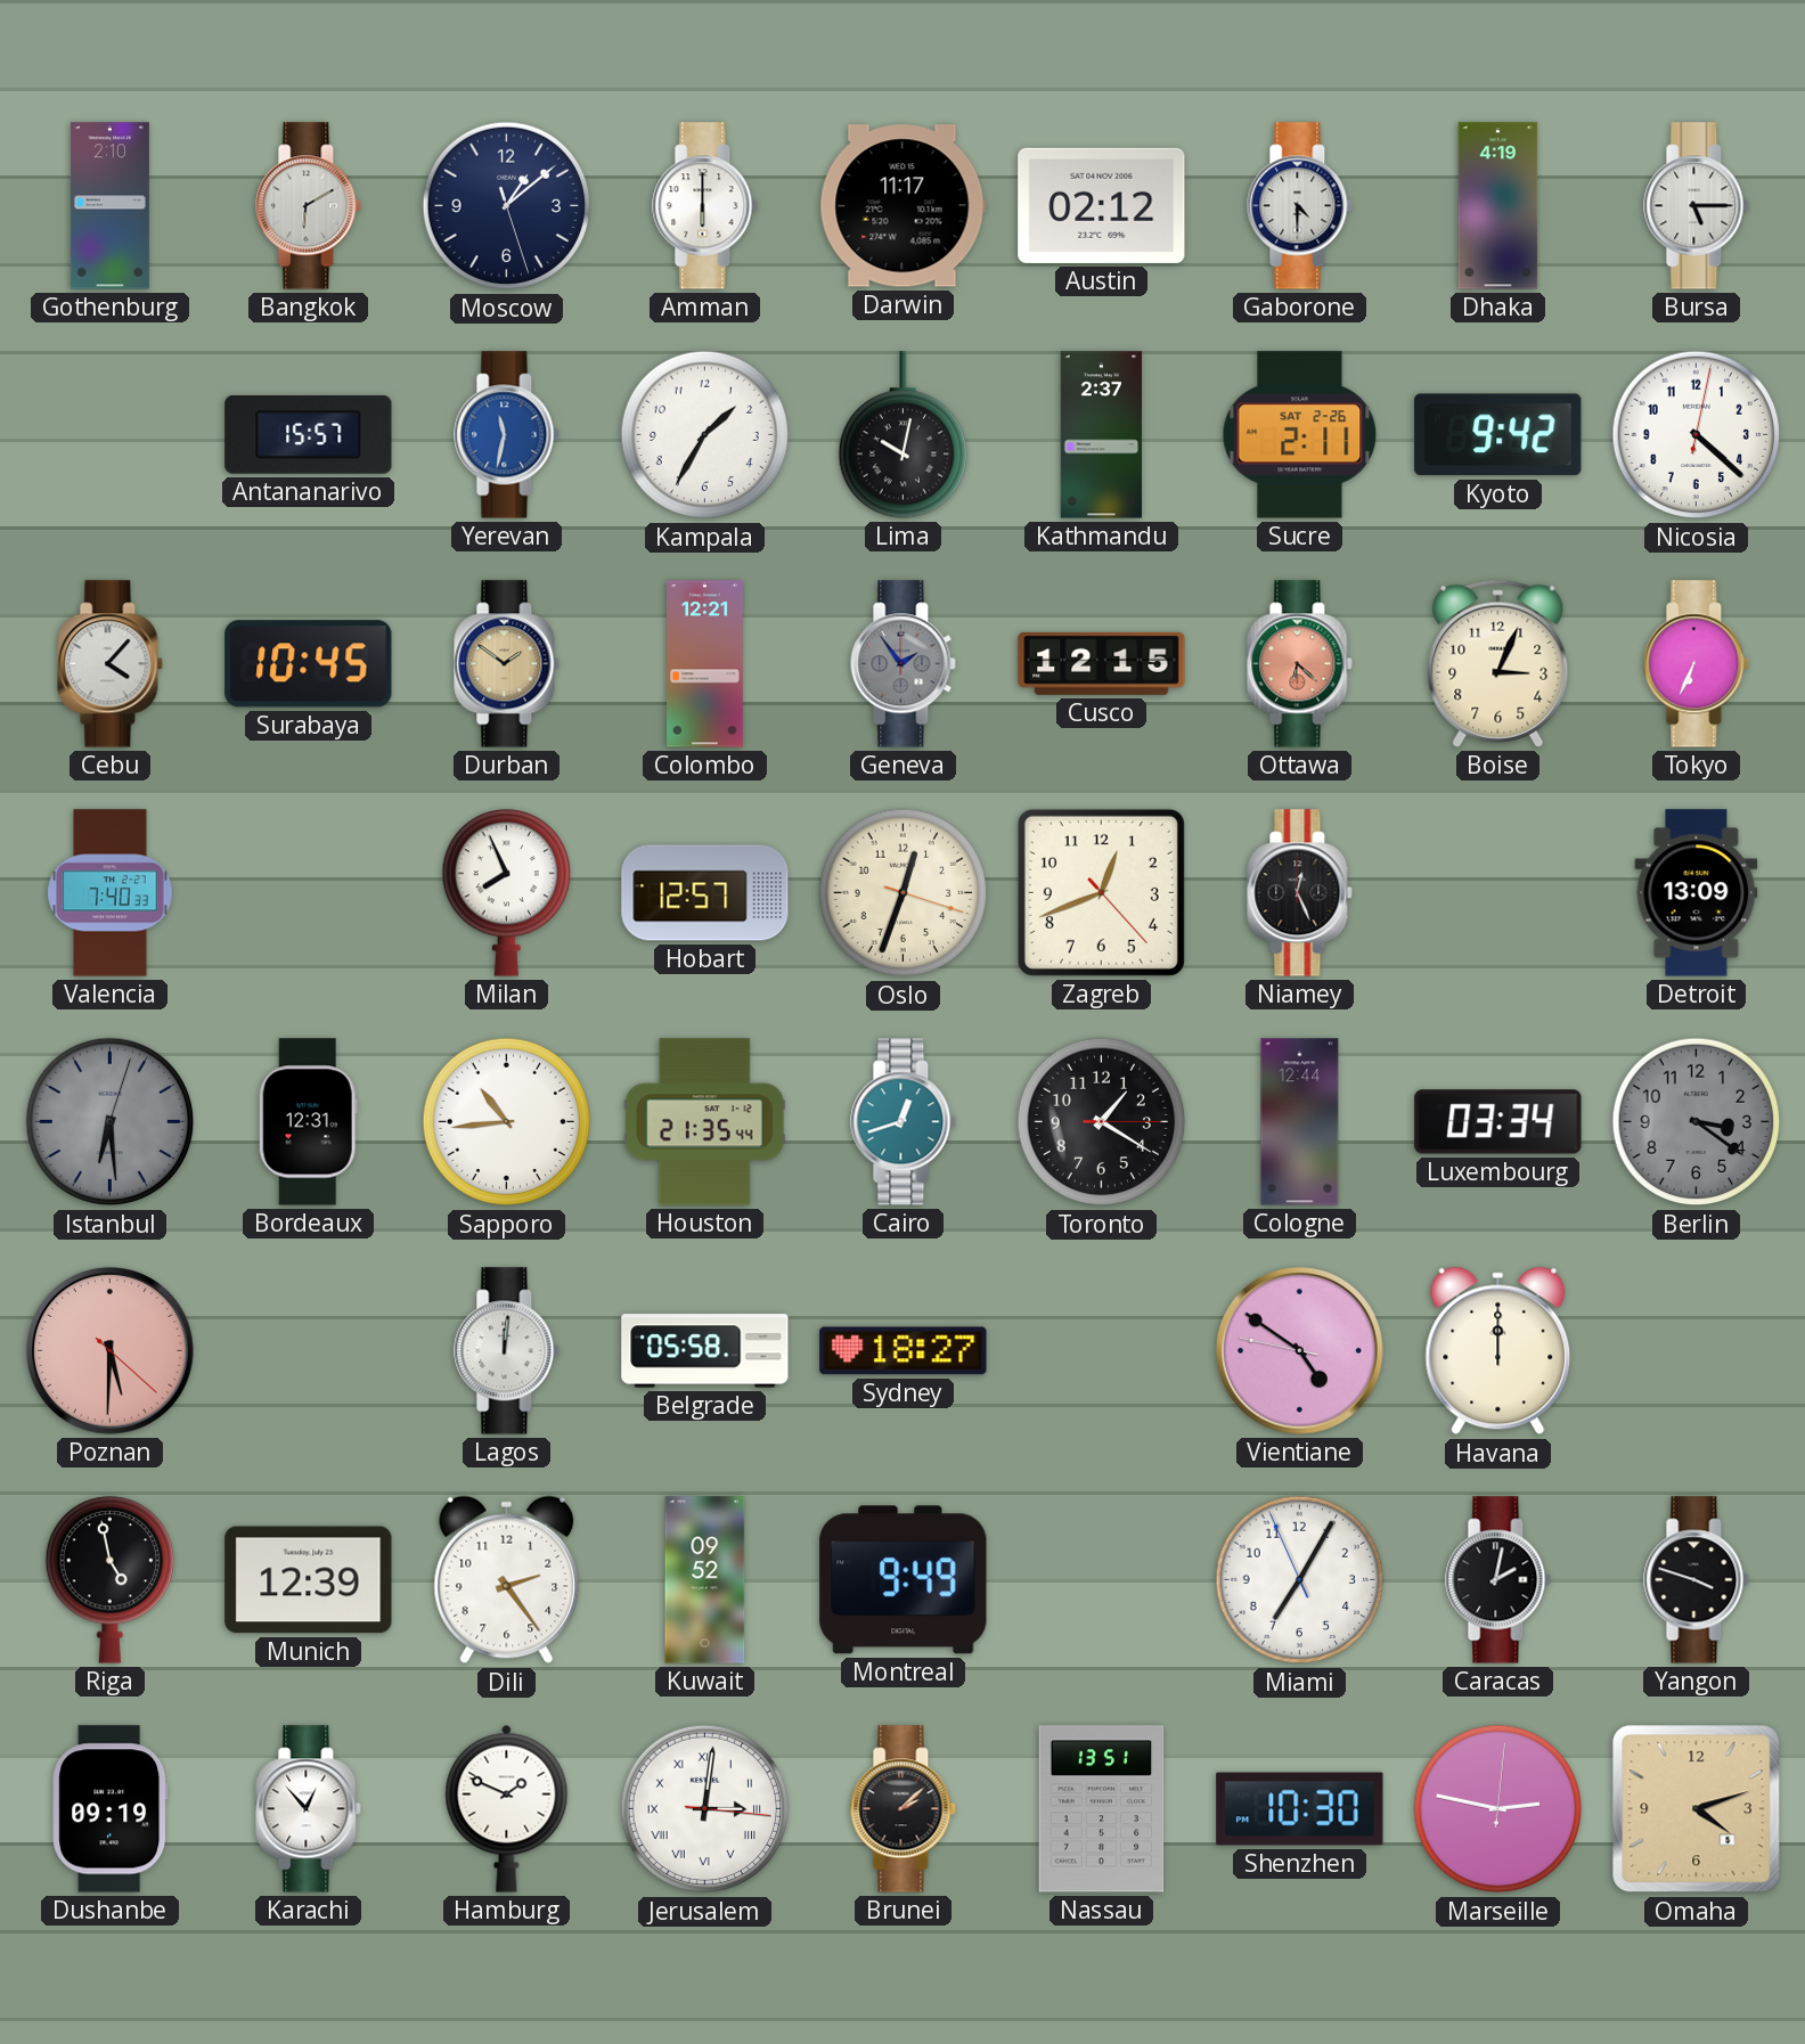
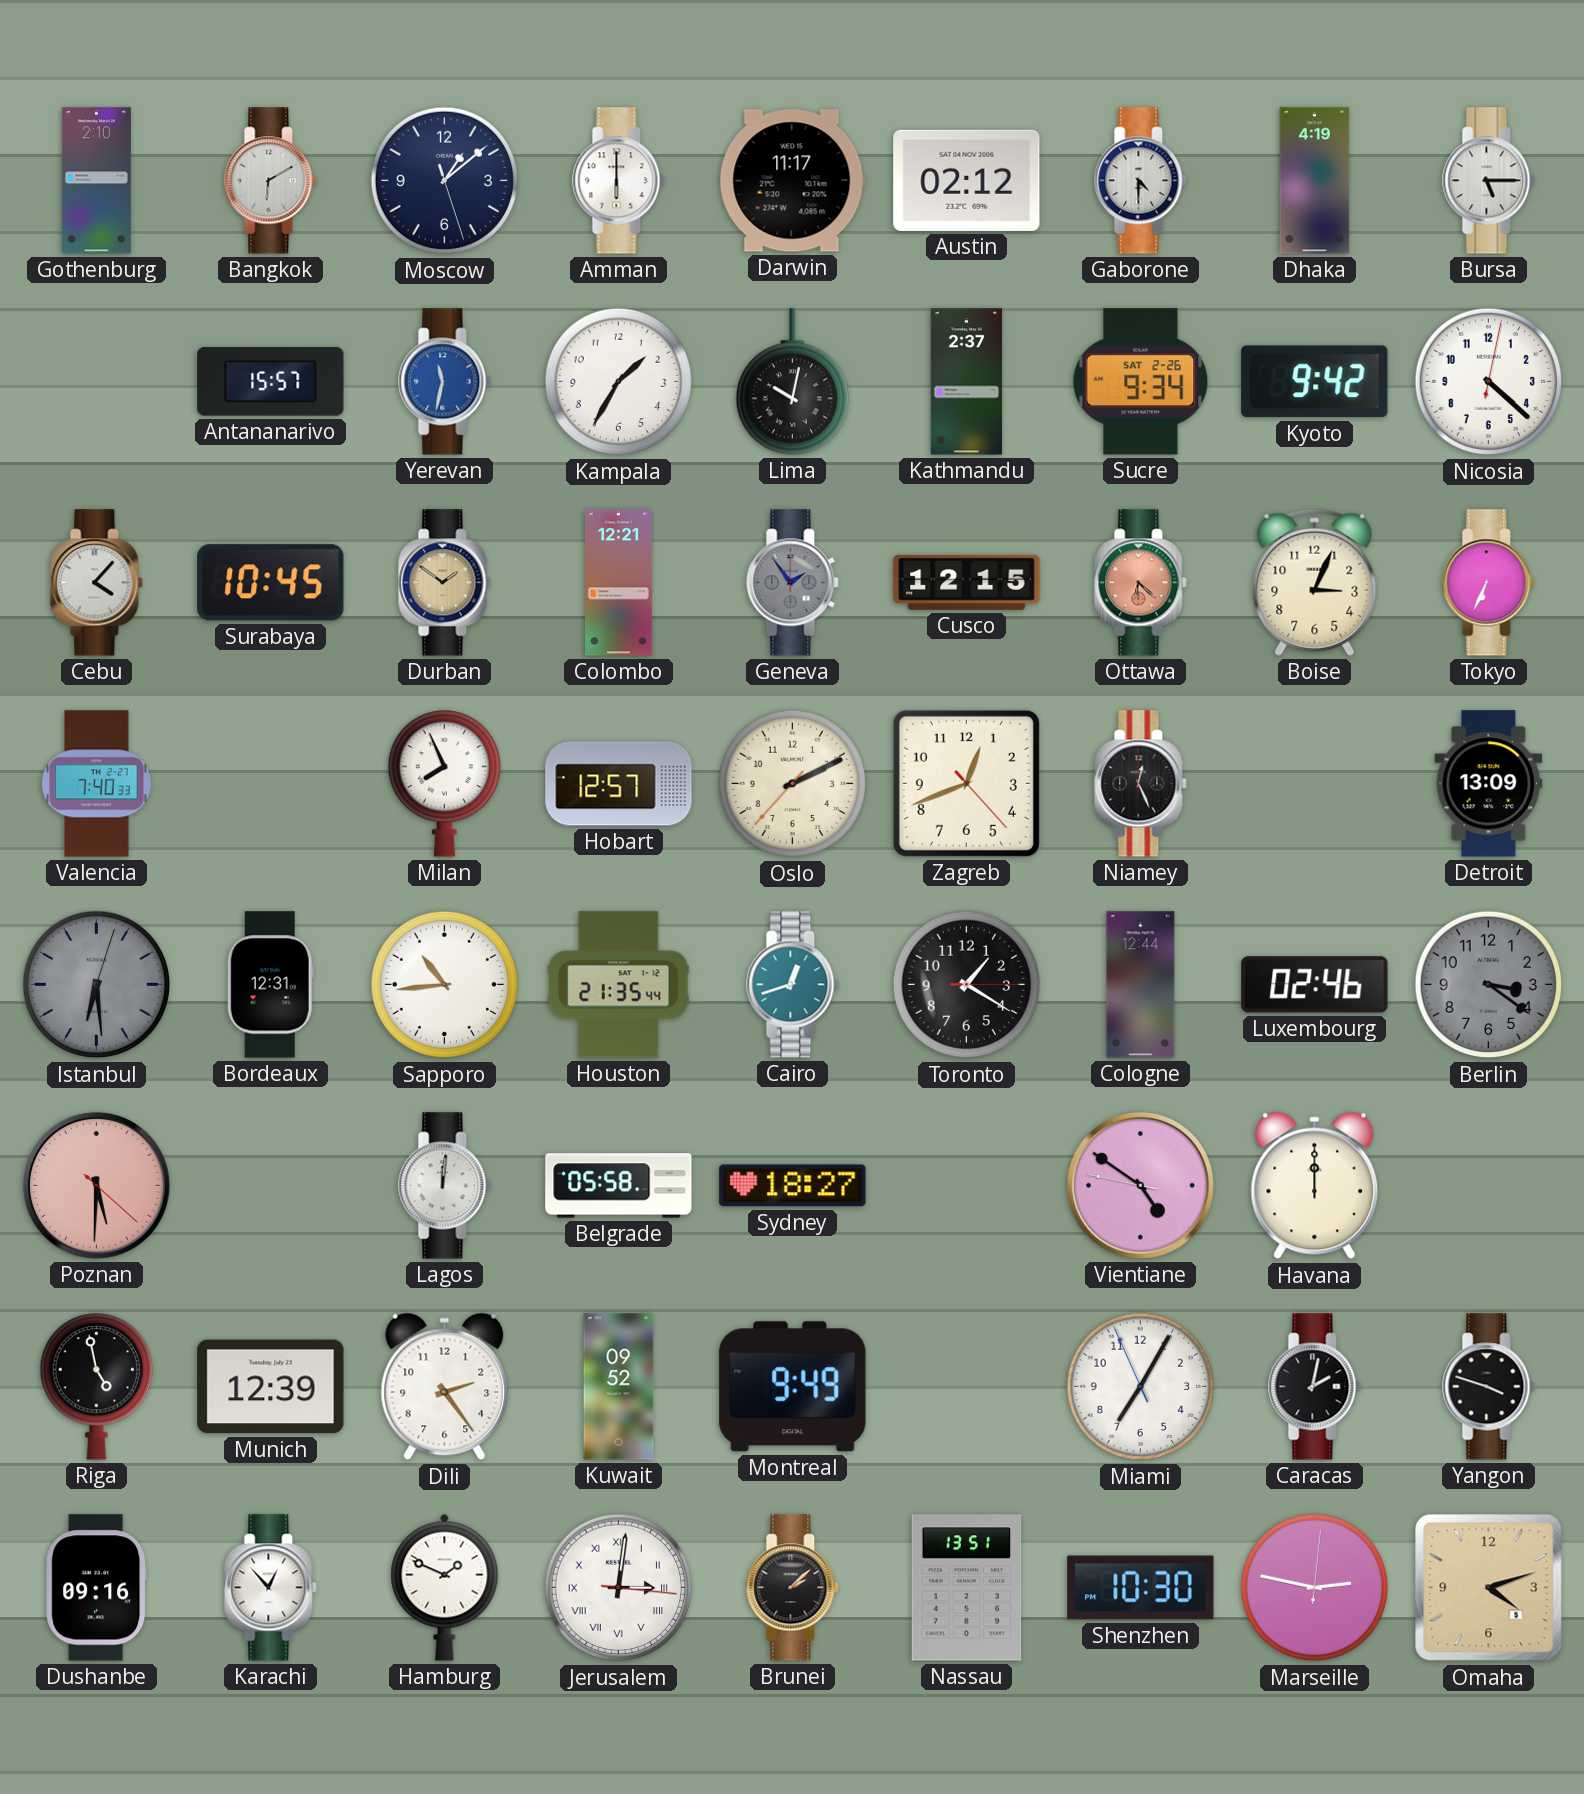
Sucre: 2:11 -> 9:34 (1141, 382)
Oslo: 12:33 -> 2:10 (793, 784)
Luxembourg: 03:34 -> 02:46 (1315, 985)
Dushanbe: 09:19 -> 09:16 (97, 1588)
